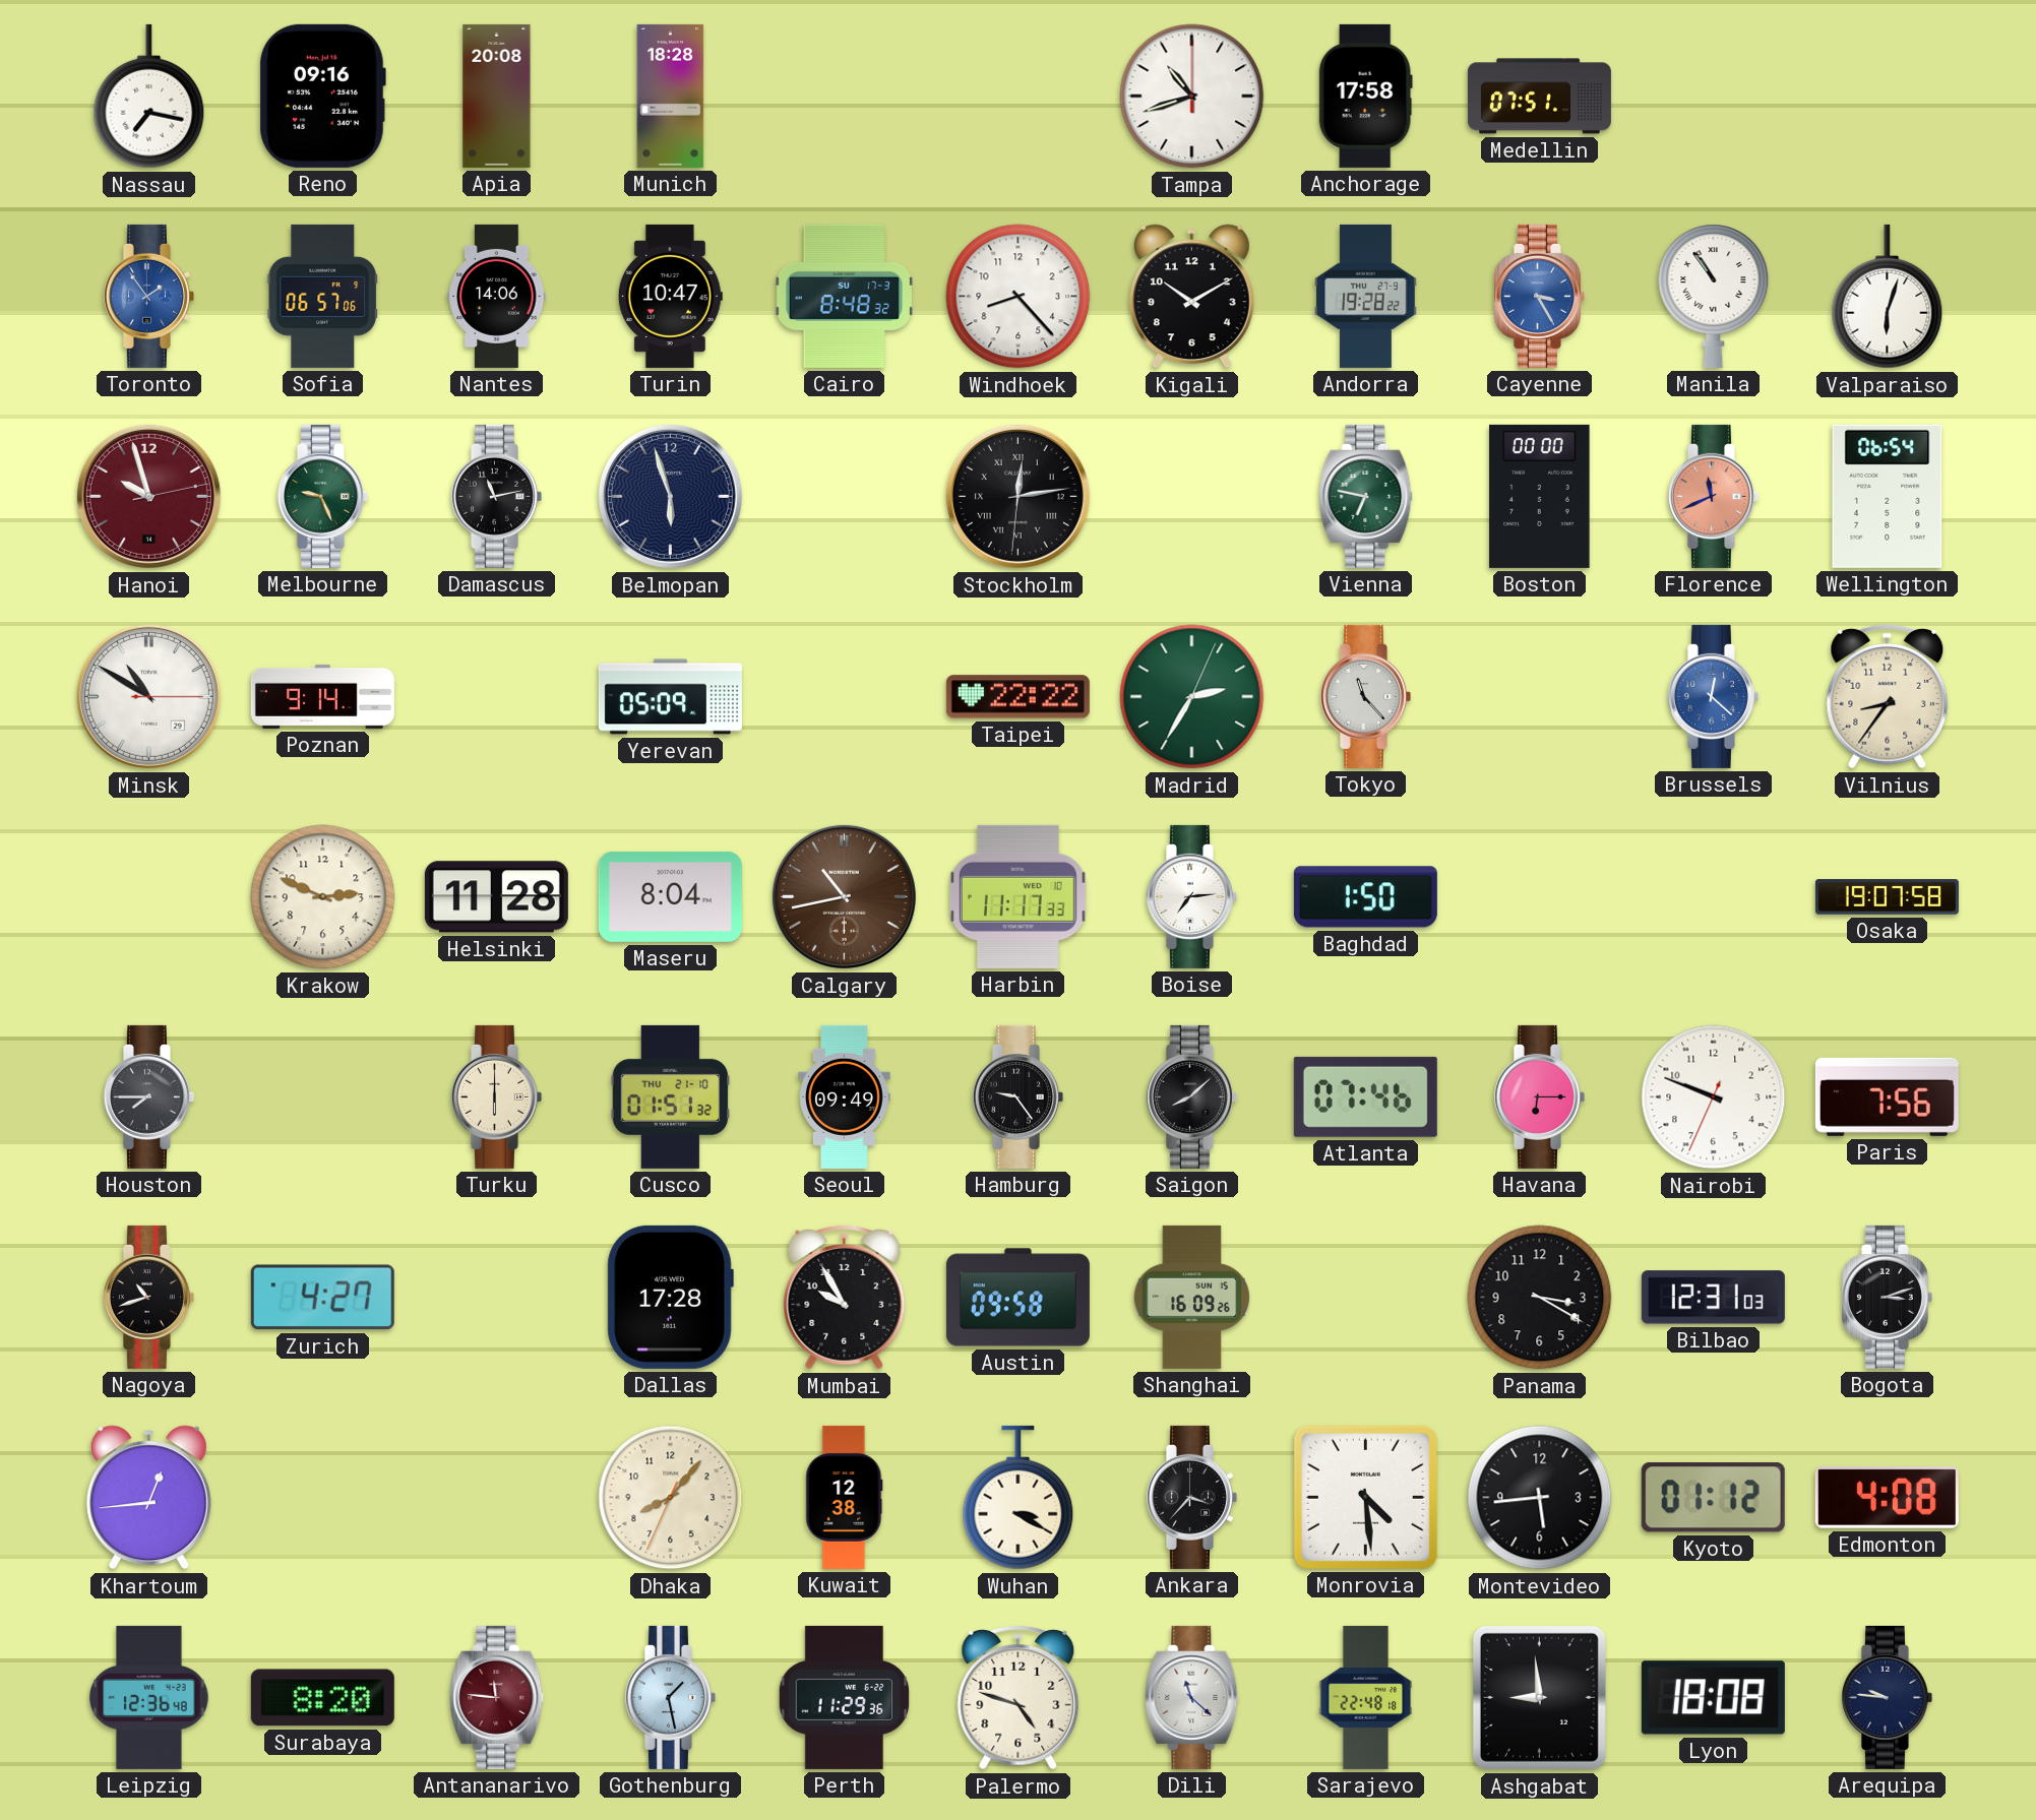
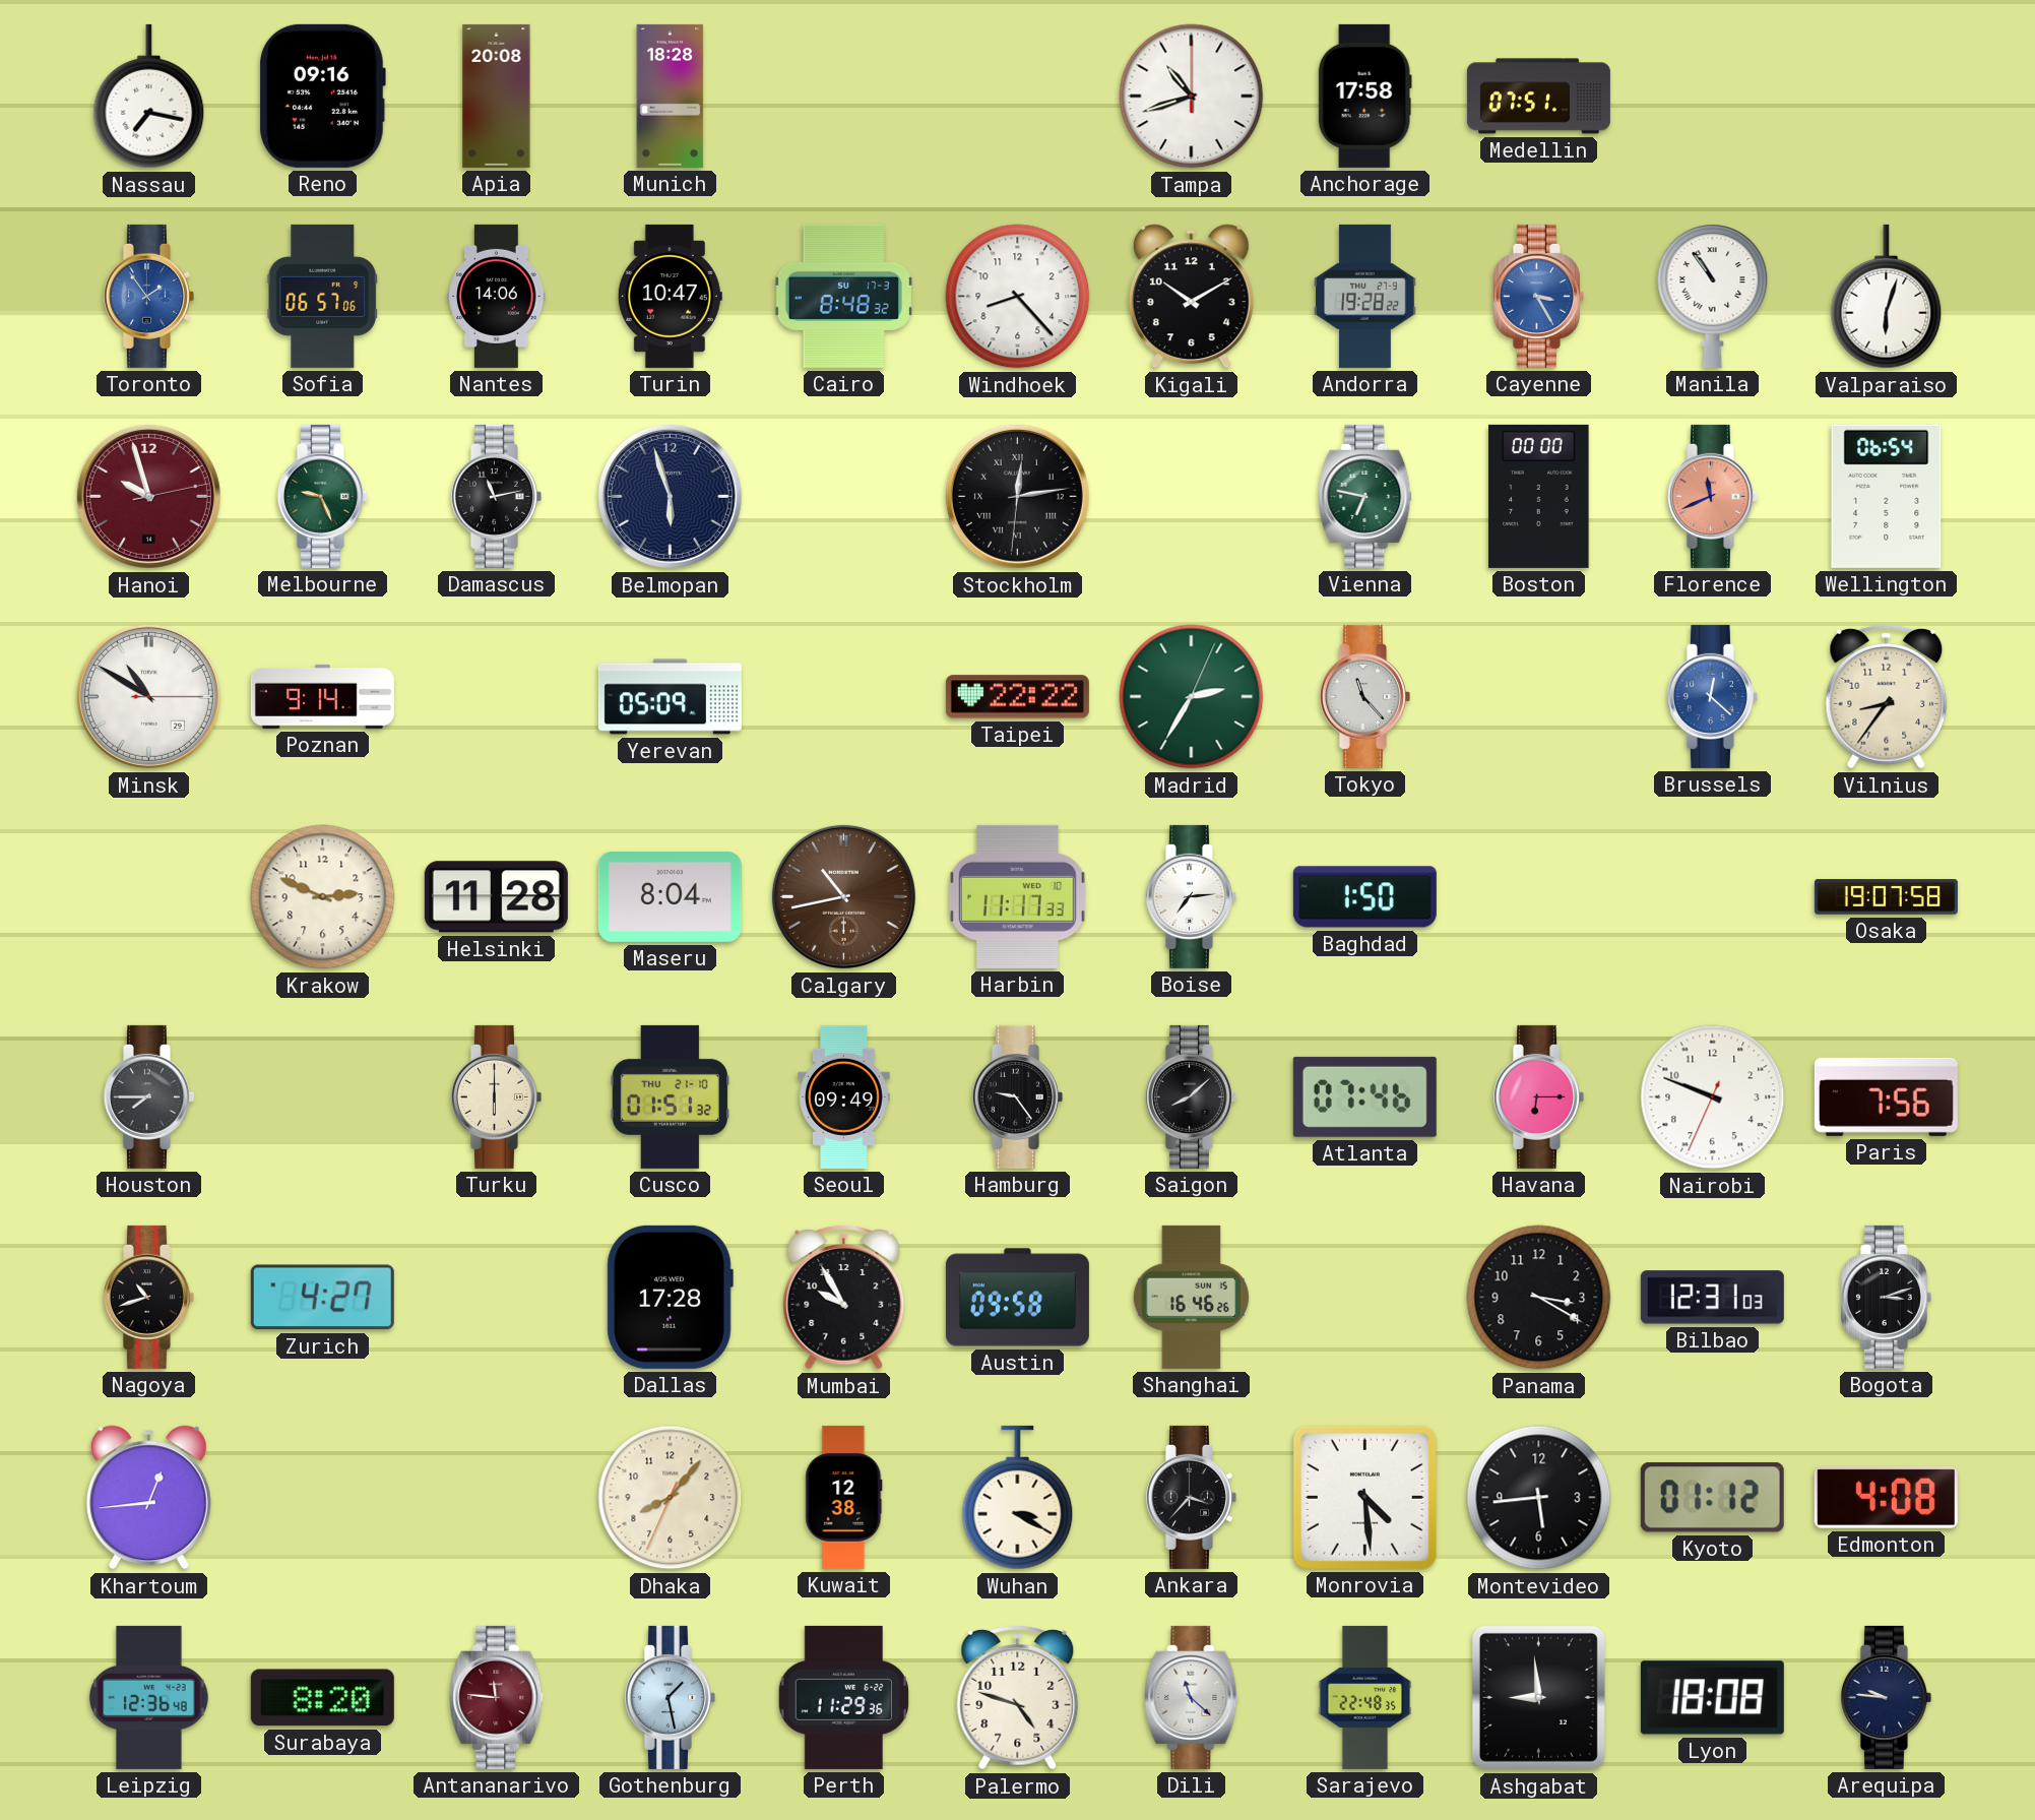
Shanghai: 16:09 -> 16:46 (1191, 1297)
Sarajevo: 22:48:18 -> 22:48:35 (1365, 1697)
